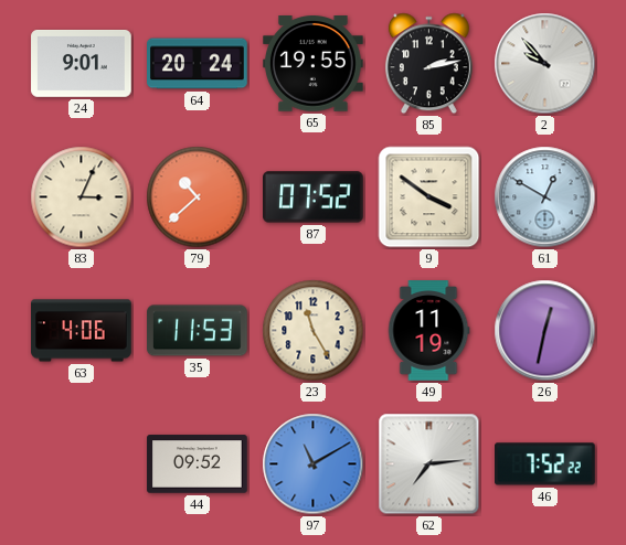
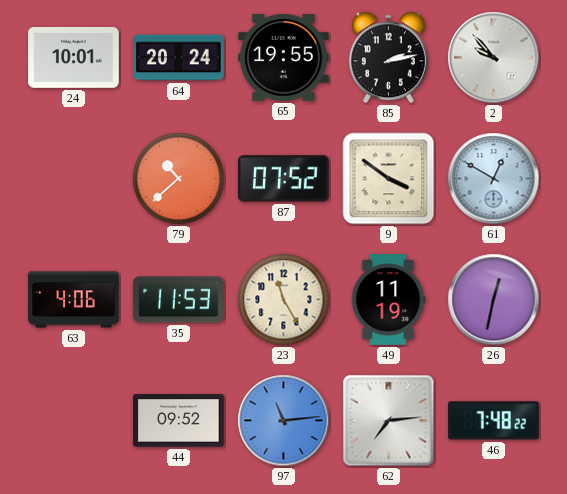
24: 9:01 -> 10:01 (74, 58)
83: 3:04 -> none (82, 197)
97: 11:10 -> 11:14 (284, 421)
46: 7:52 -> 7:48 (494, 421)
